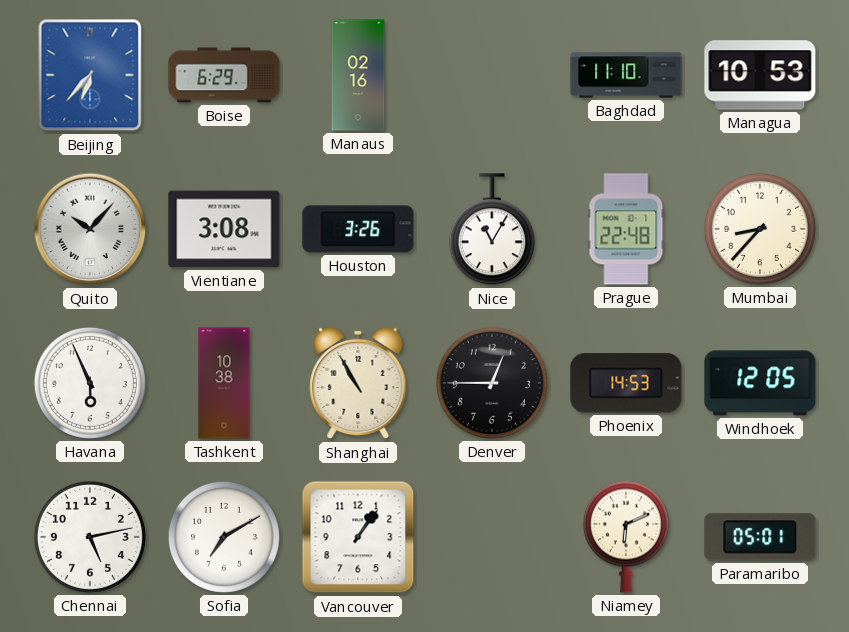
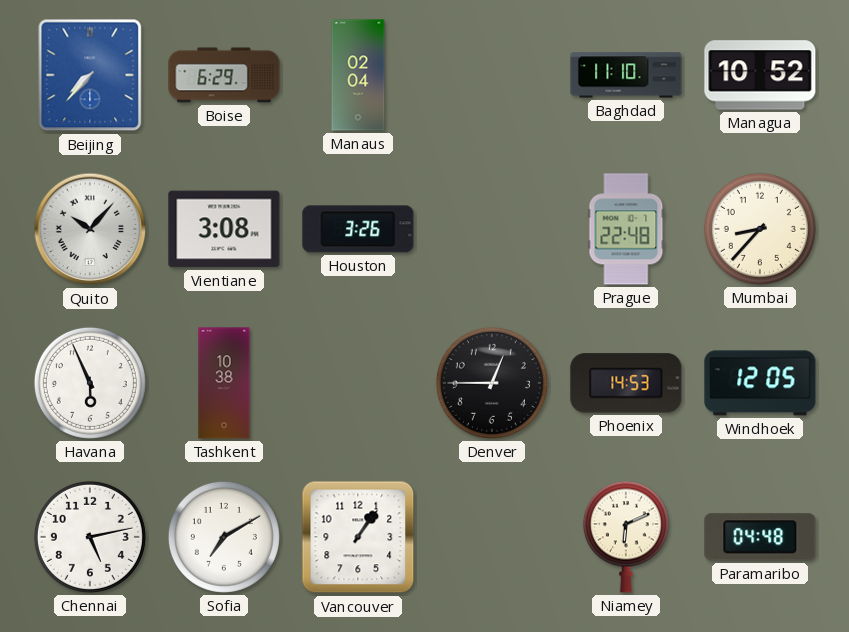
Beijing: 6:37 -> 7:37 (90, 75)
Manaus: 02:16 -> 02:04 (358, 75)
Managua: 10:53 -> 10:52 (760, 75)
Nice: 11:05 -> none (492, 230)
Shanghai: 10:55 -> none (358, 383)
Paramaribo: 05:01 -> 04:48 (760, 537)
